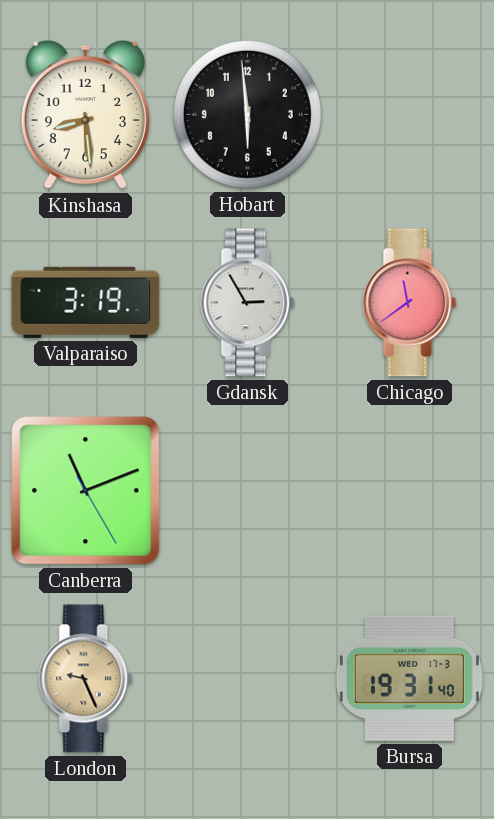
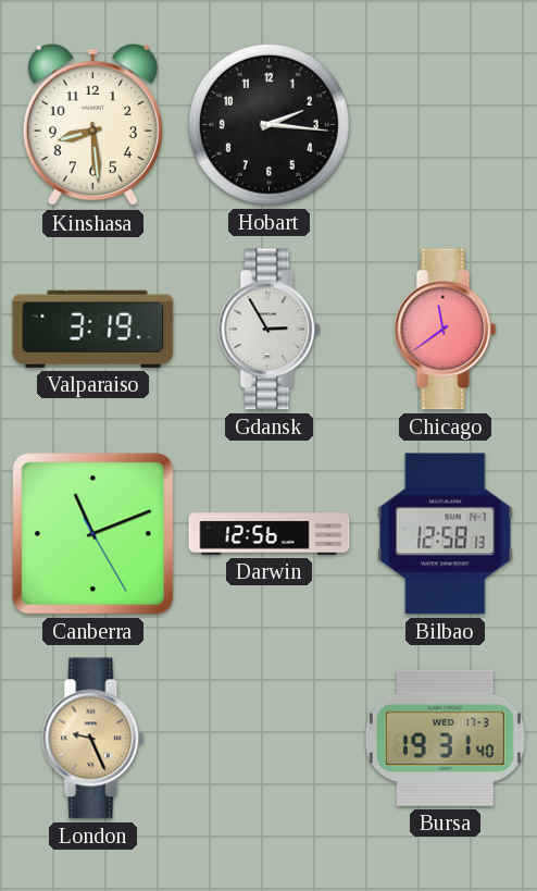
Hobart: 5:59 -> 2:16 (268, 124)
Darwin: none -> 12:56 (270, 534)
Bilbao: none -> 12:58 (446, 534)
